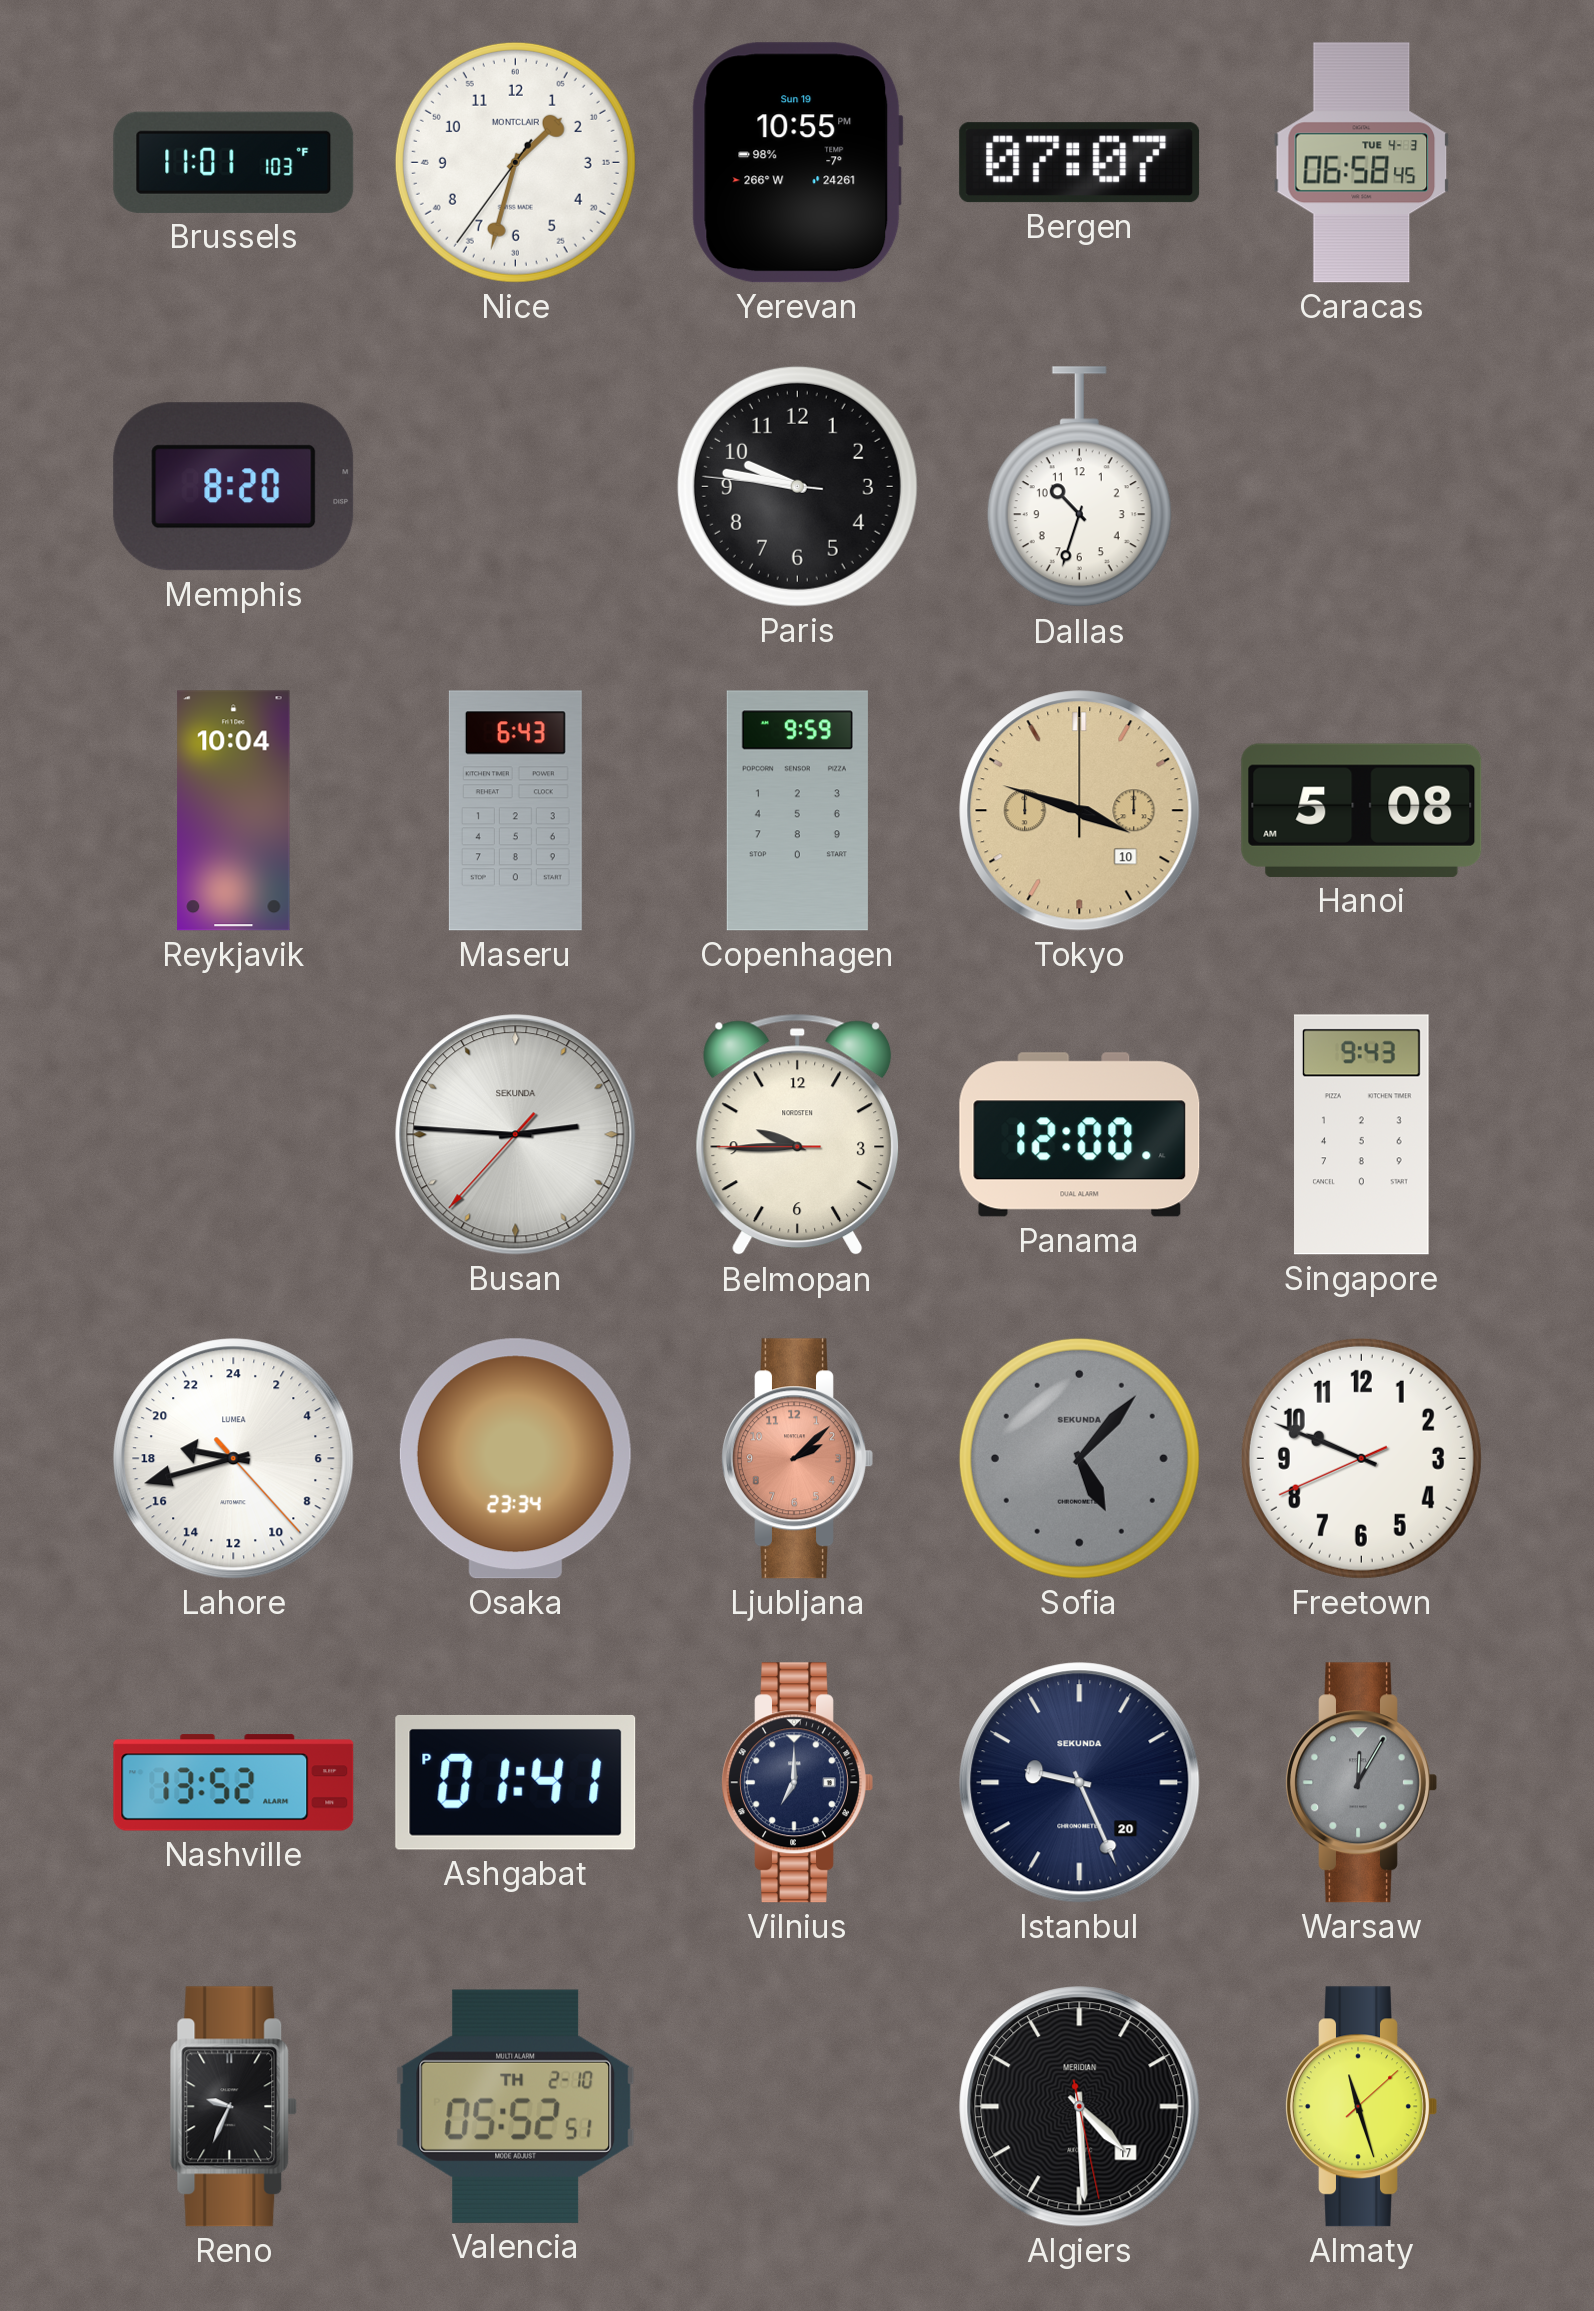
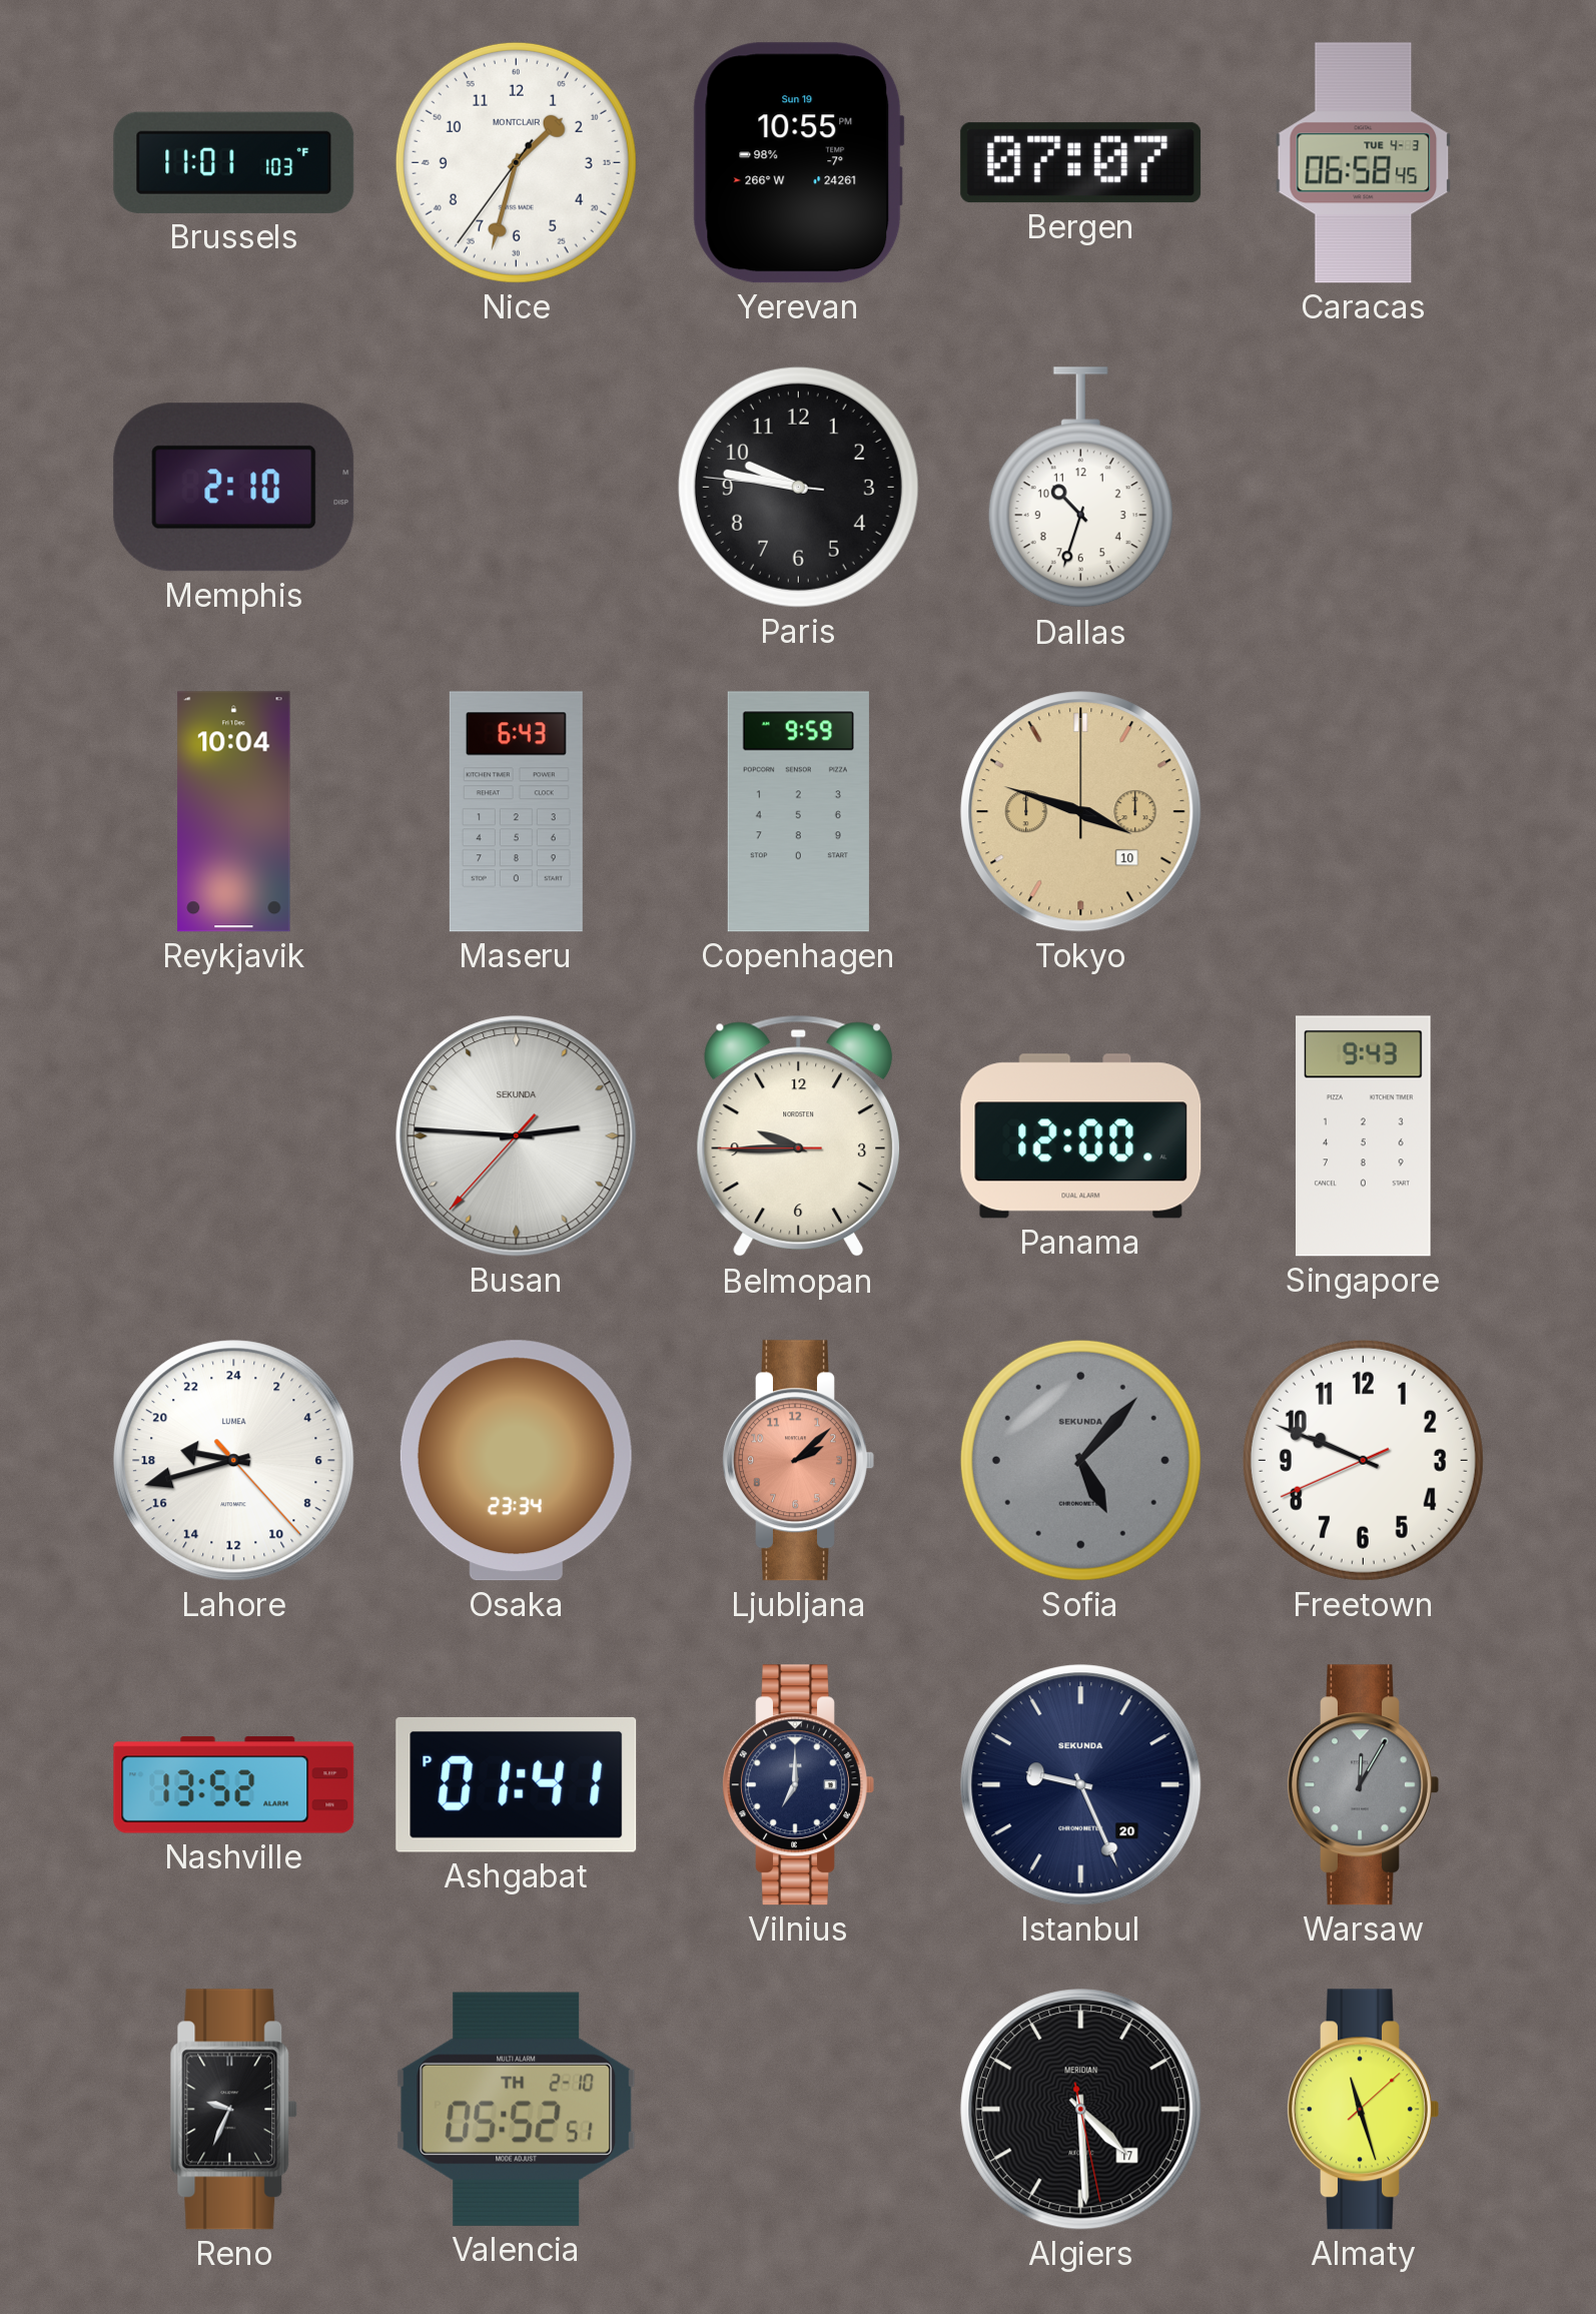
Memphis: 8:20 -> 2:10 (234, 488)
Hanoi: 5:08 -> none (1362, 810)
